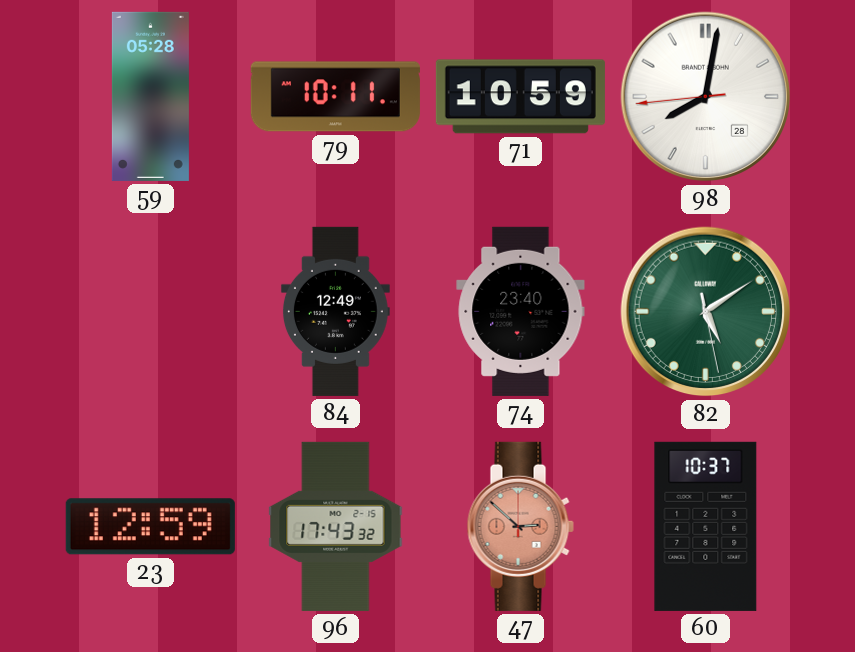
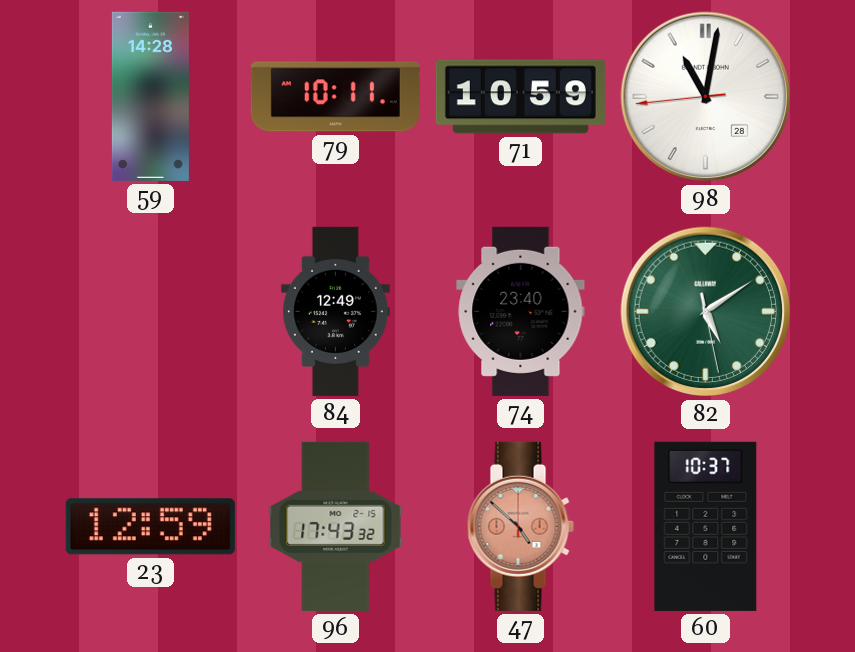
59: 05:28 -> 14:28 (150, 96)
98: 8:01 -> 11:01 (706, 97)
47: 2:52 -> 4:52 (520, 526)
